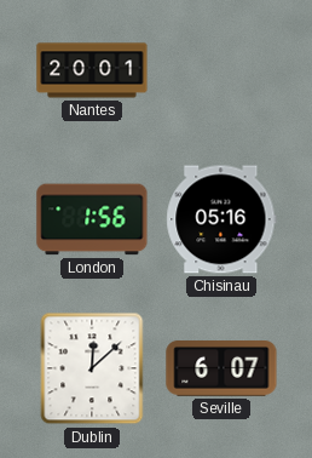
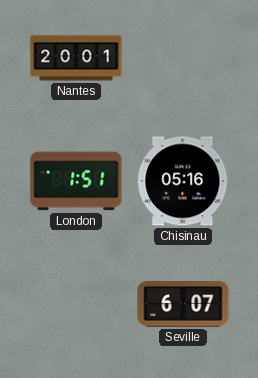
London: 1:56 -> 1:51 (76, 181)
Dublin: 12:08 -> none (92, 368)
